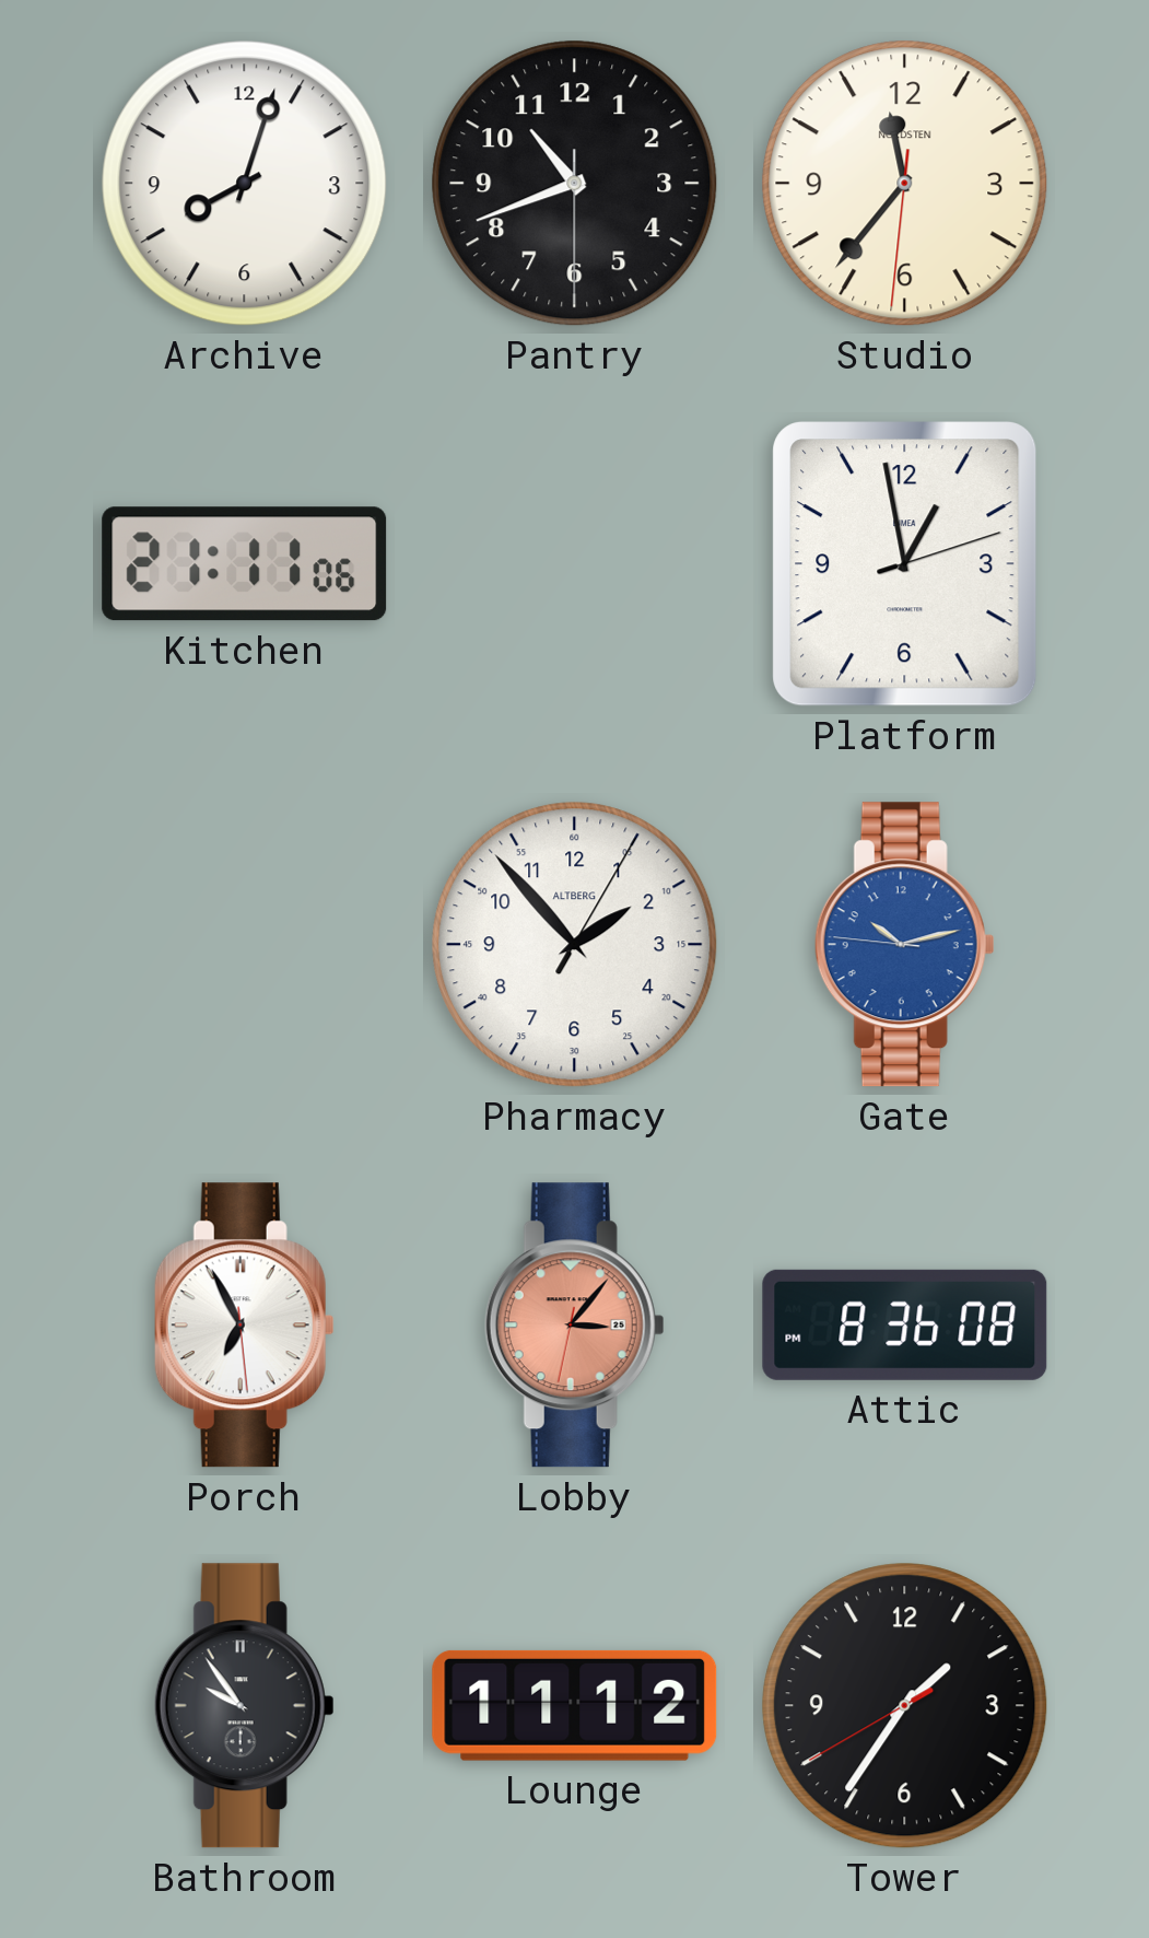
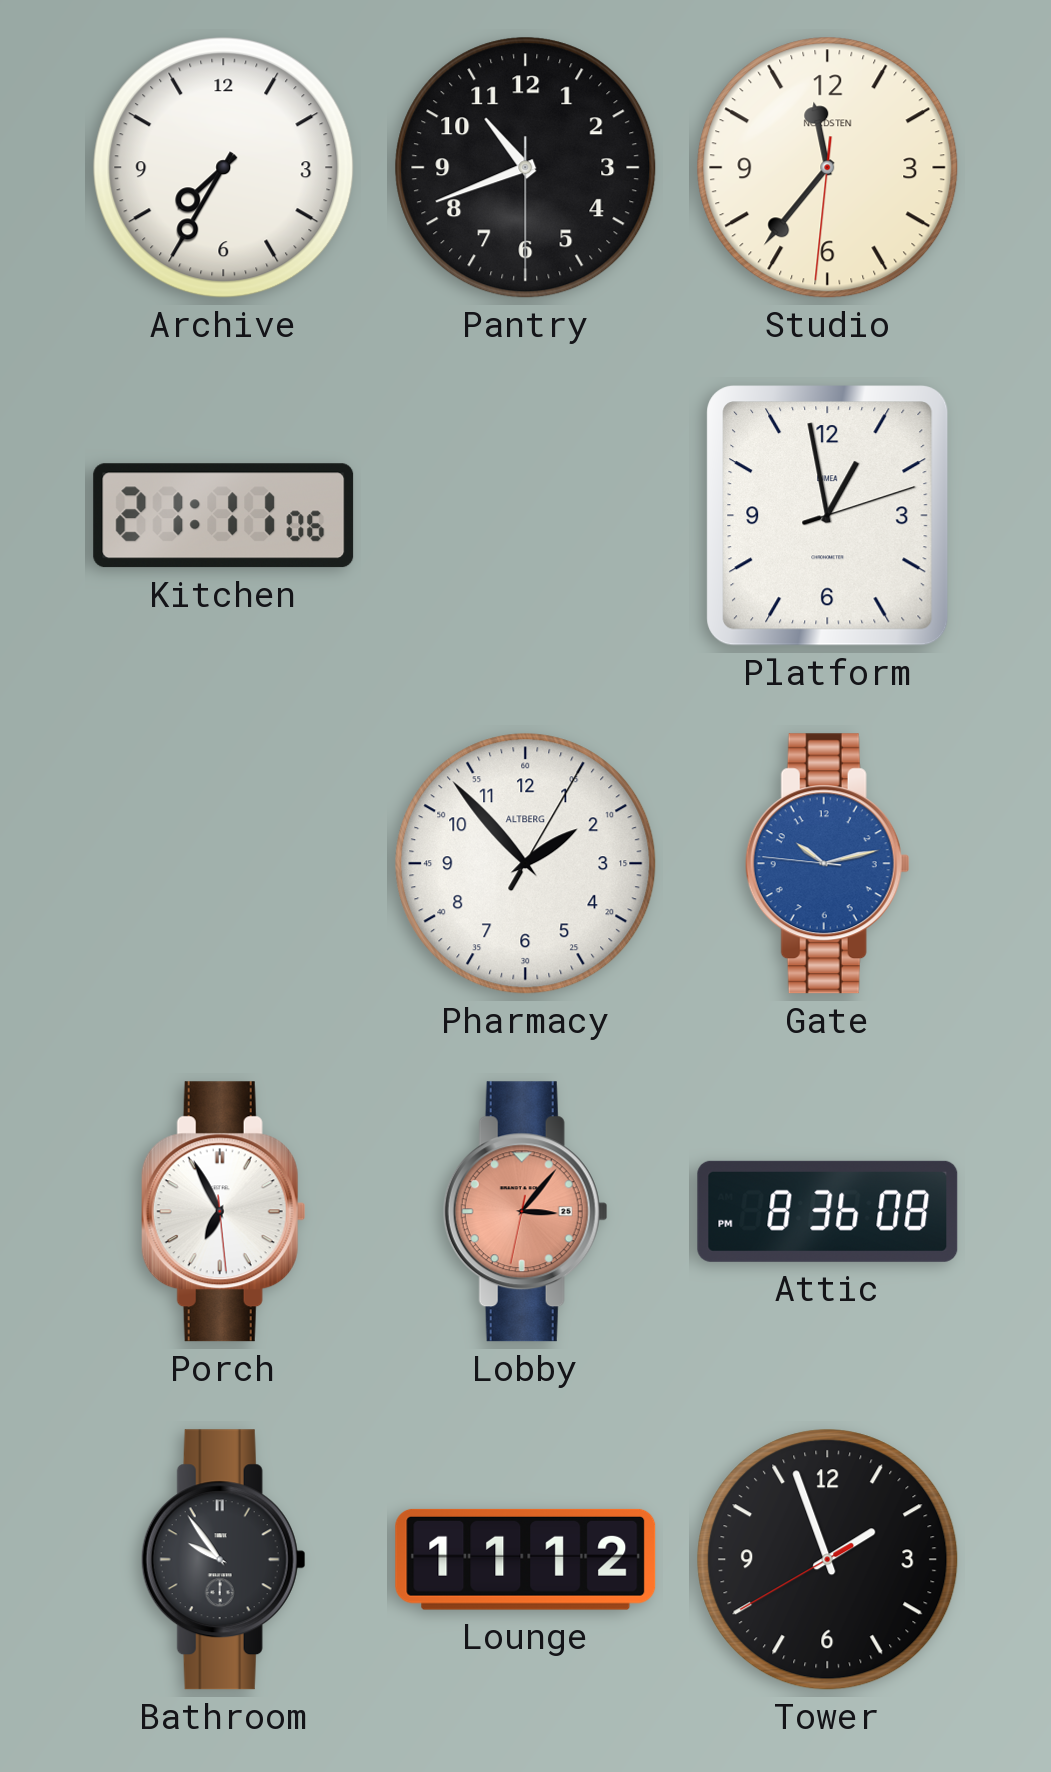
Archive: 8:03 -> 7:35 (224, 168)
Tower: 1:35 -> 1:56 (828, 1560)
